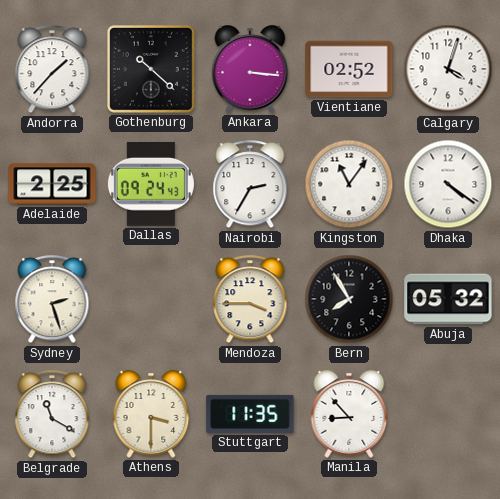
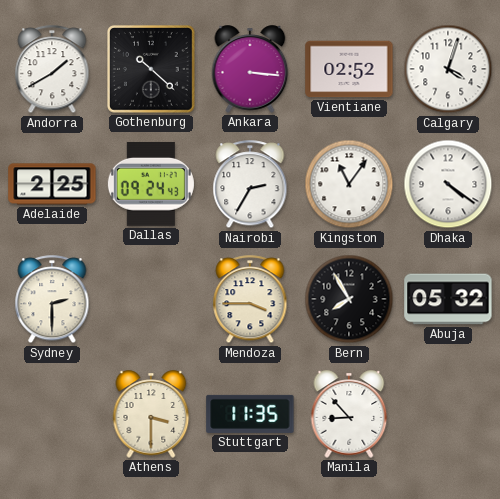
Andorra: 1:37 -> 1:40 (52, 70)
Sydney: 2:27 -> 2:30 (52, 300)
Belgrade: 11:20 -> none (52, 415)
